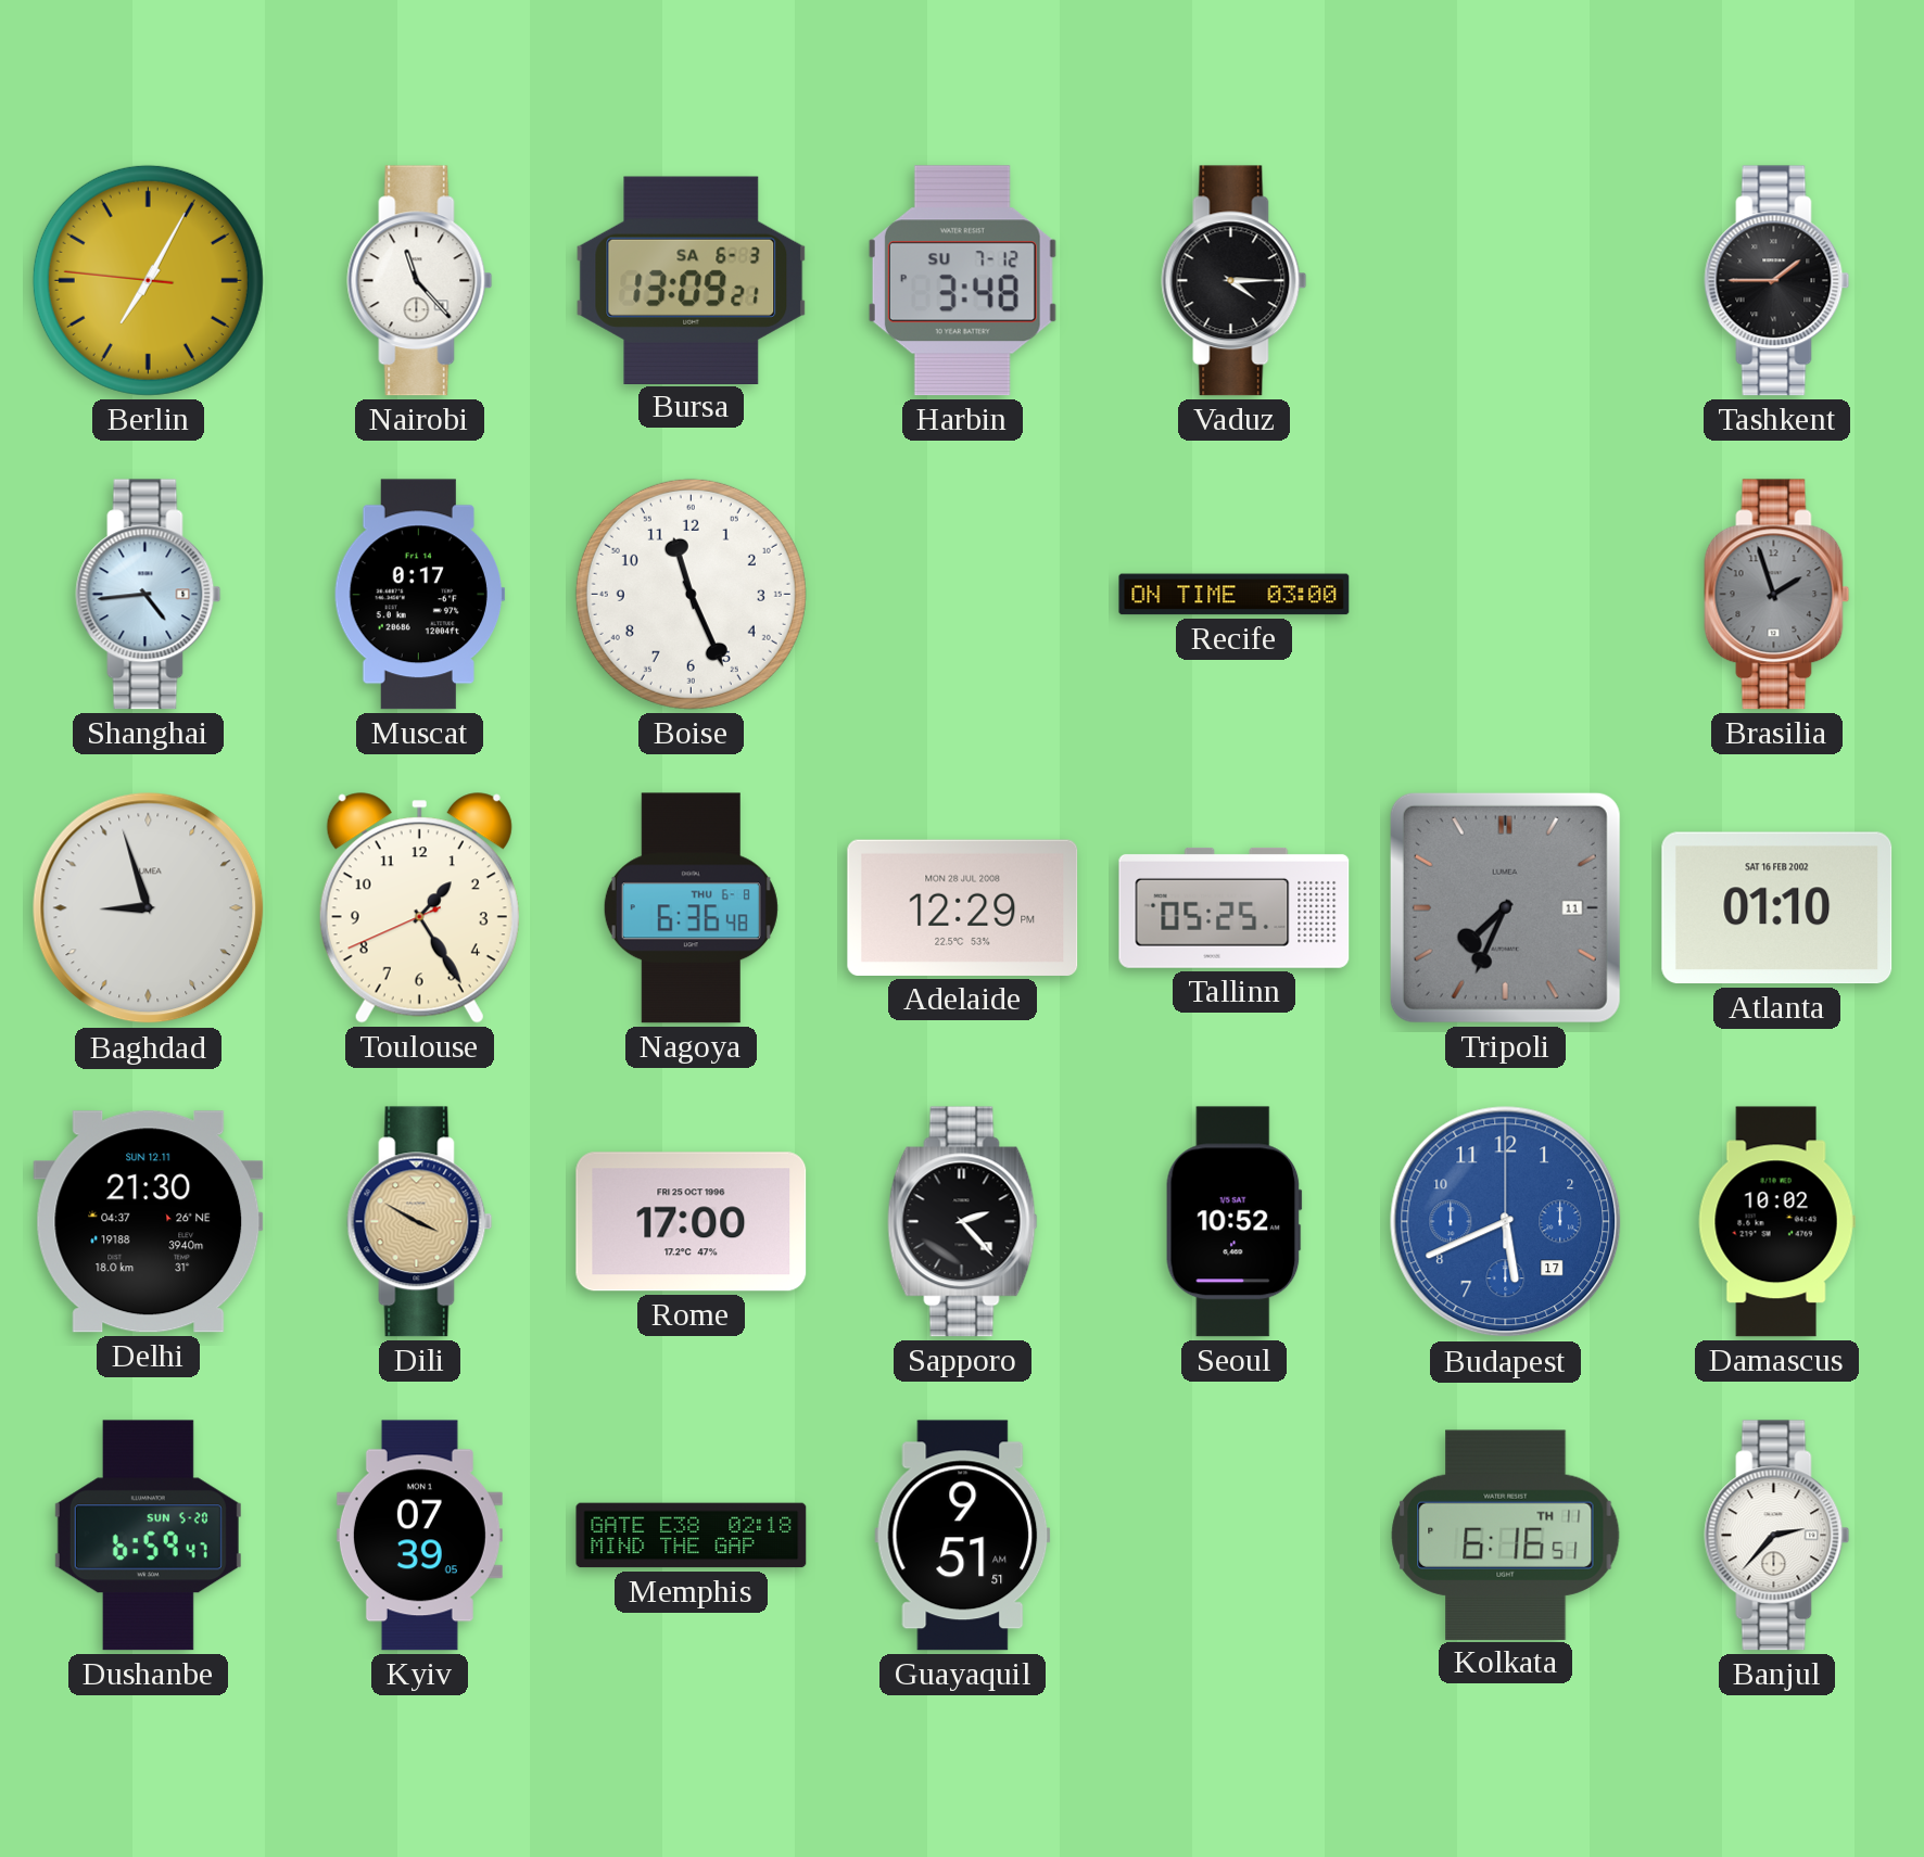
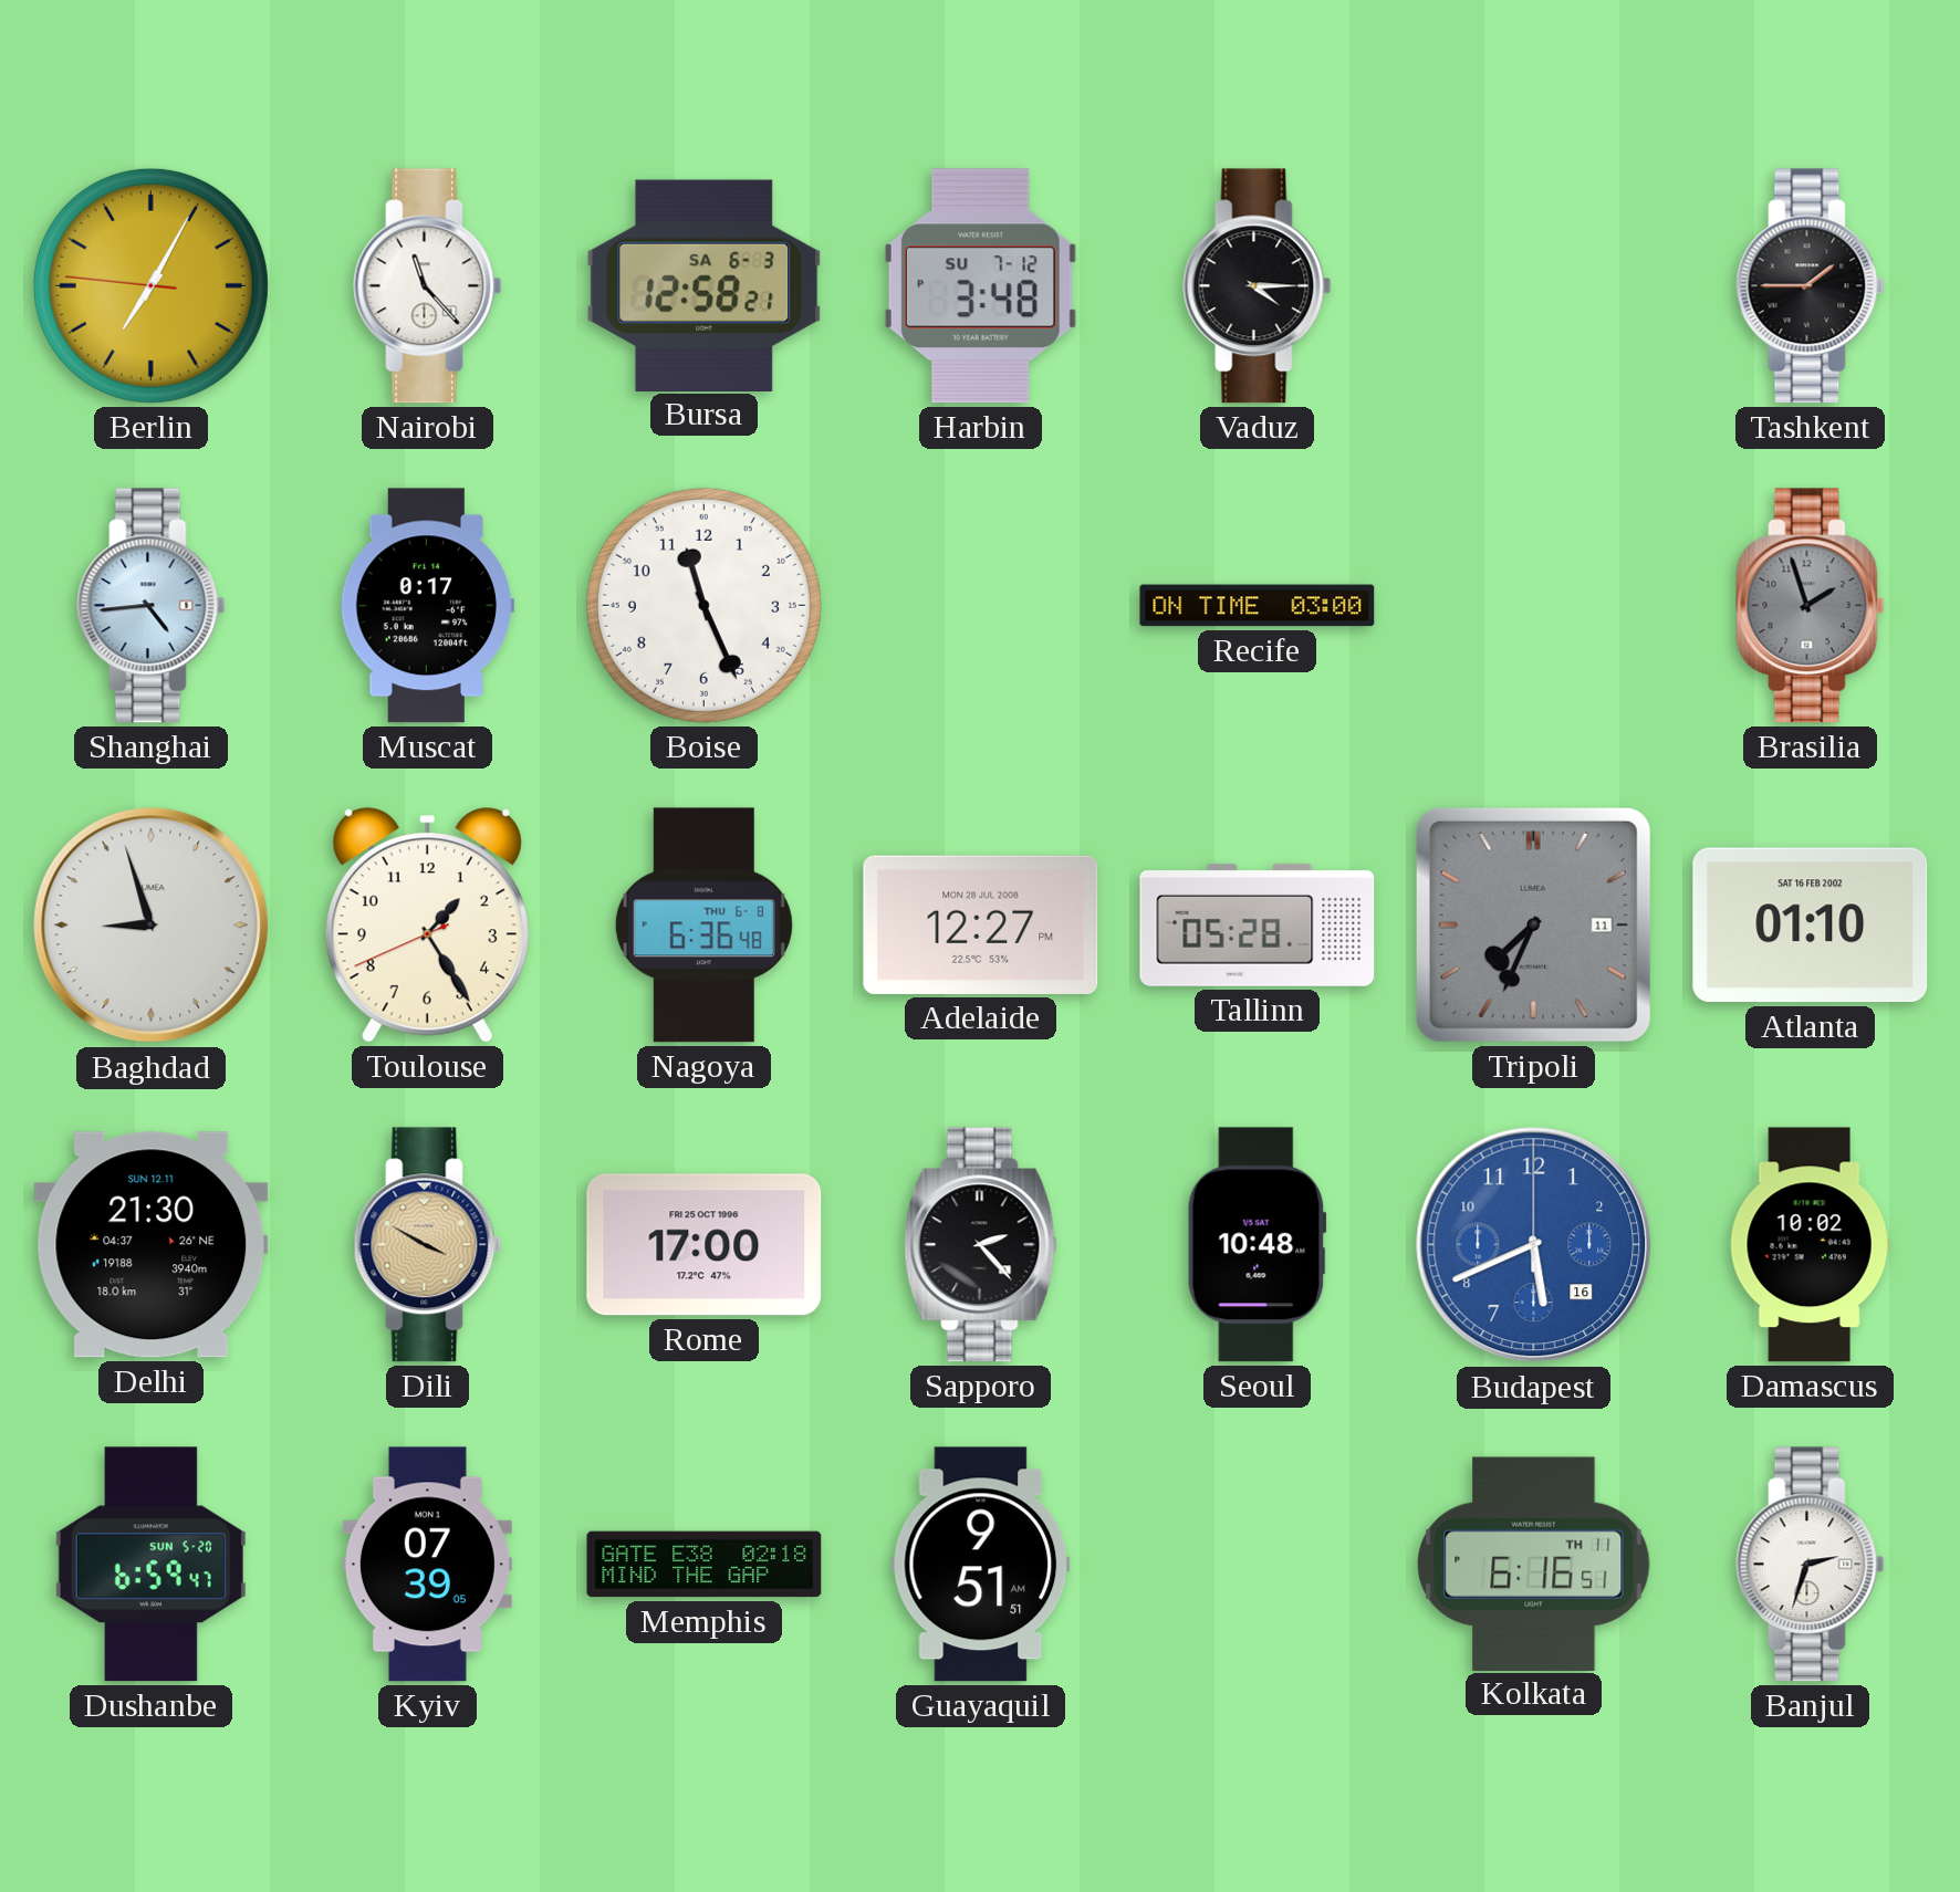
Bursa: 13:09 -> 12:58 (705, 285)
Adelaide: 12:29 -> 12:27 (981, 924)
Tallinn: 05:25 -> 05:28 (1258, 924)
Seoul: 10:52 -> 10:48 (1257, 1245)
Budapest date: 17 -> 16 (1534, 1245)
Banjul: 2:37 -> 2:33 (1811, 1565)
